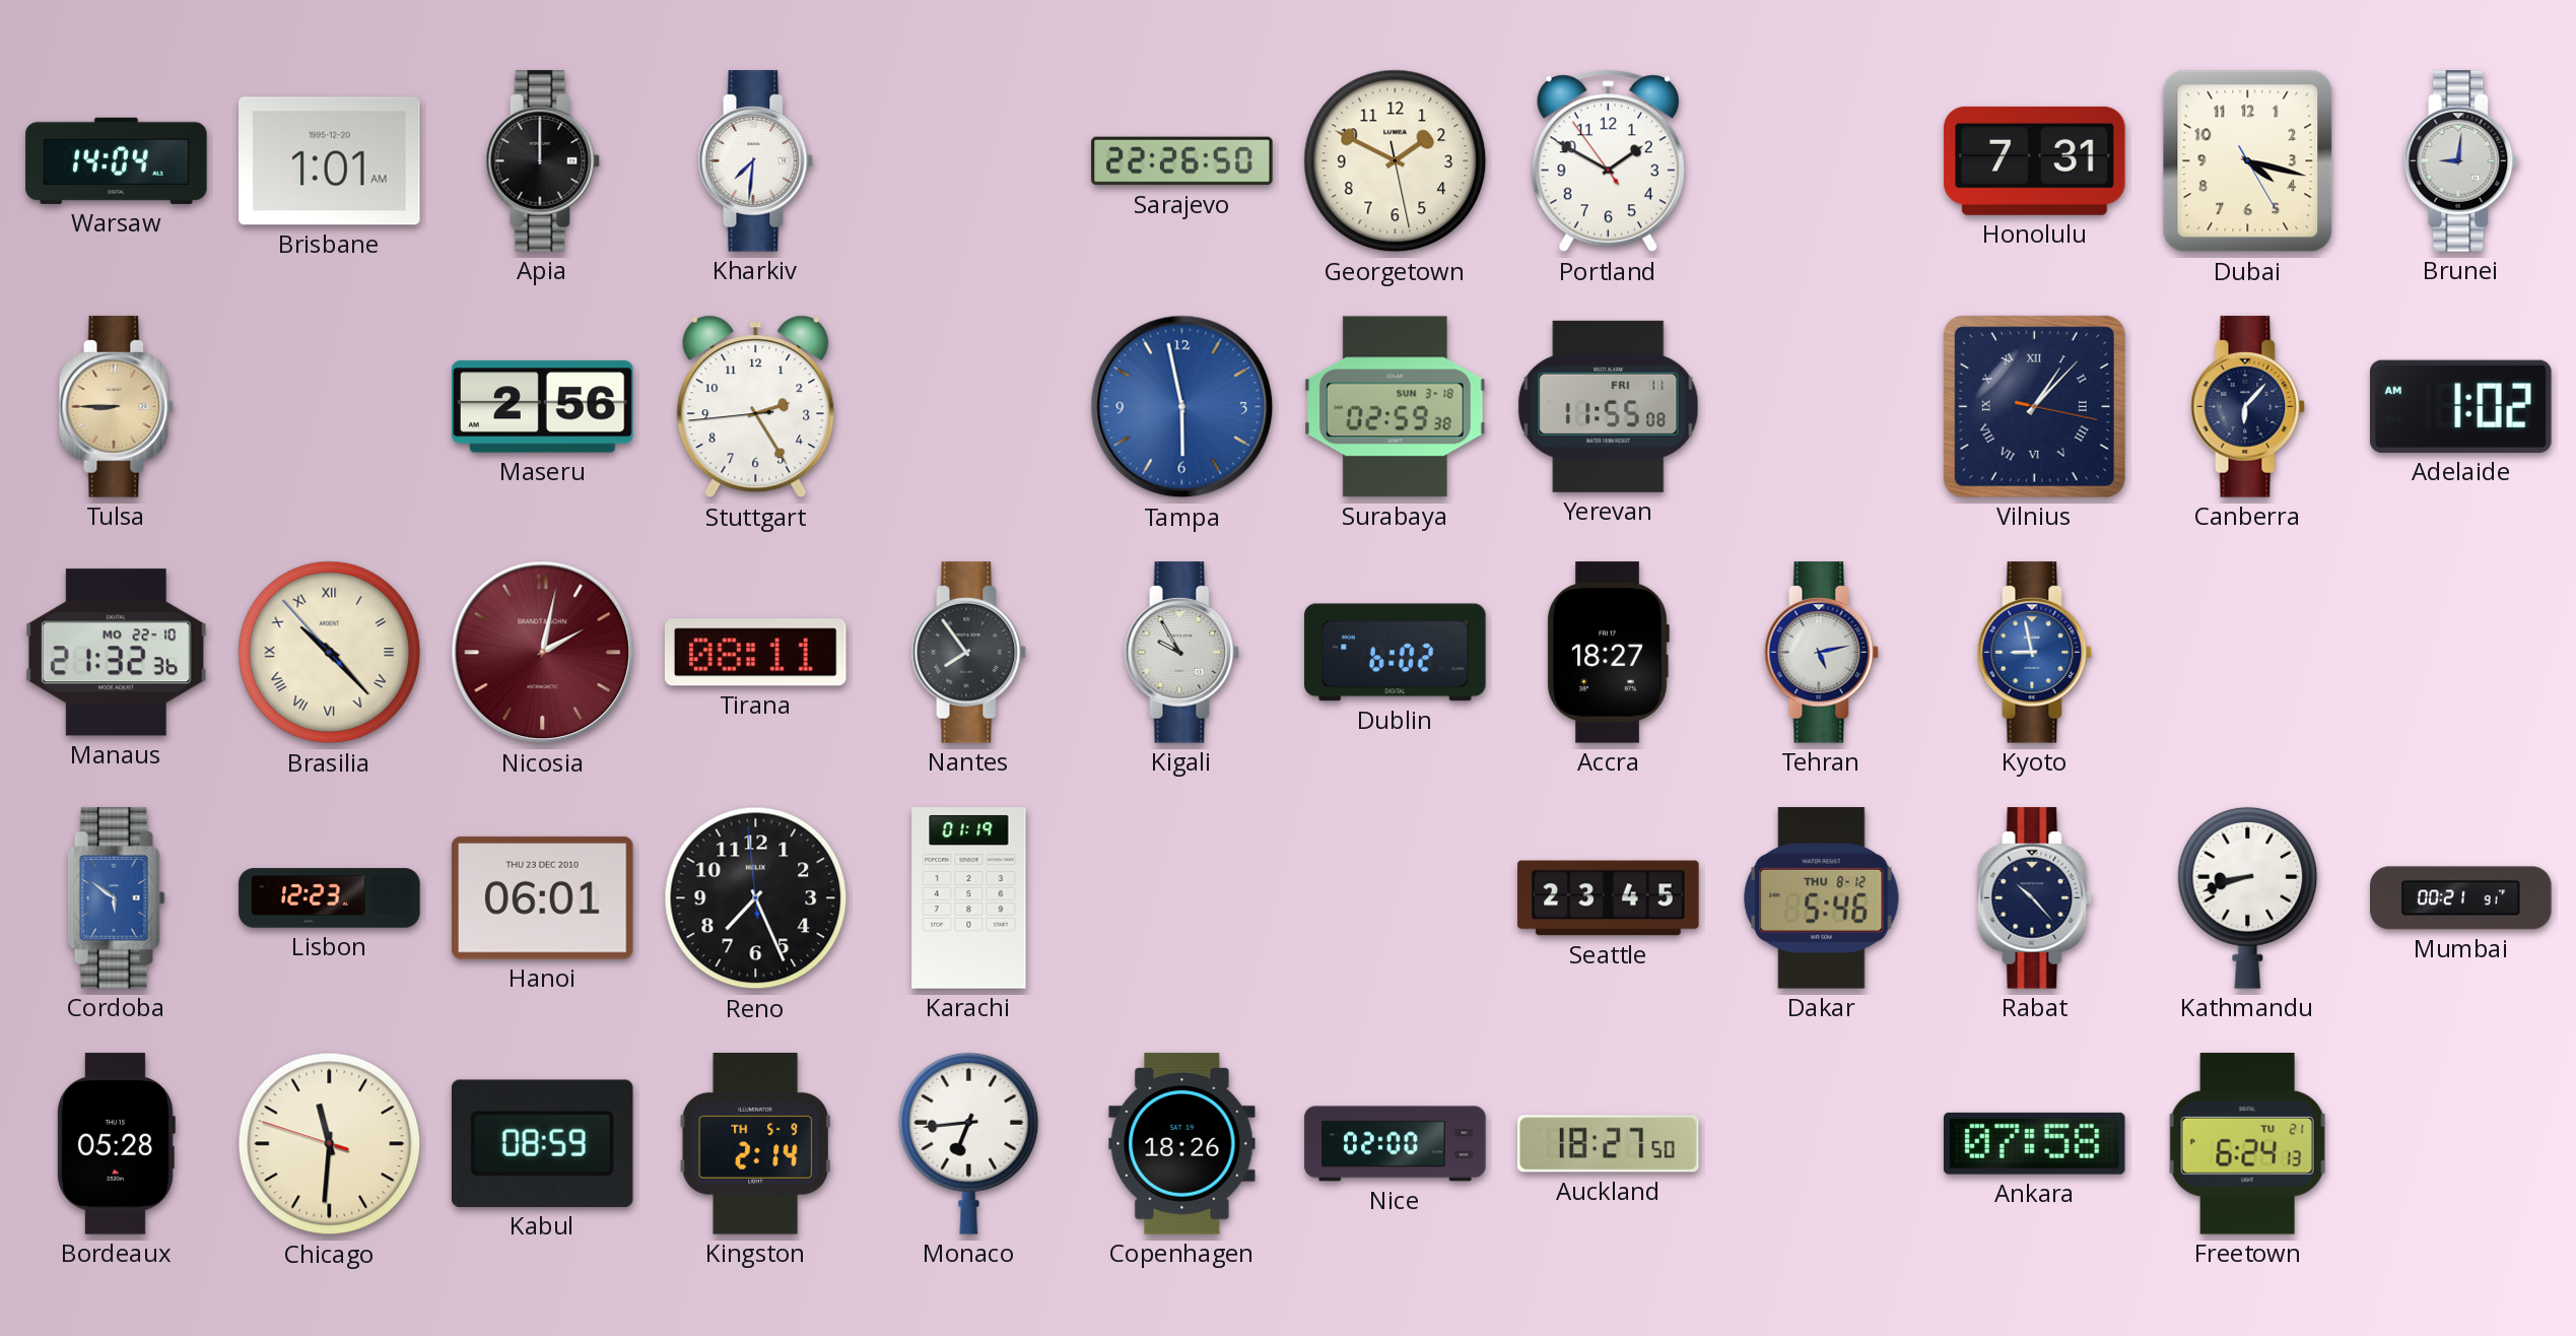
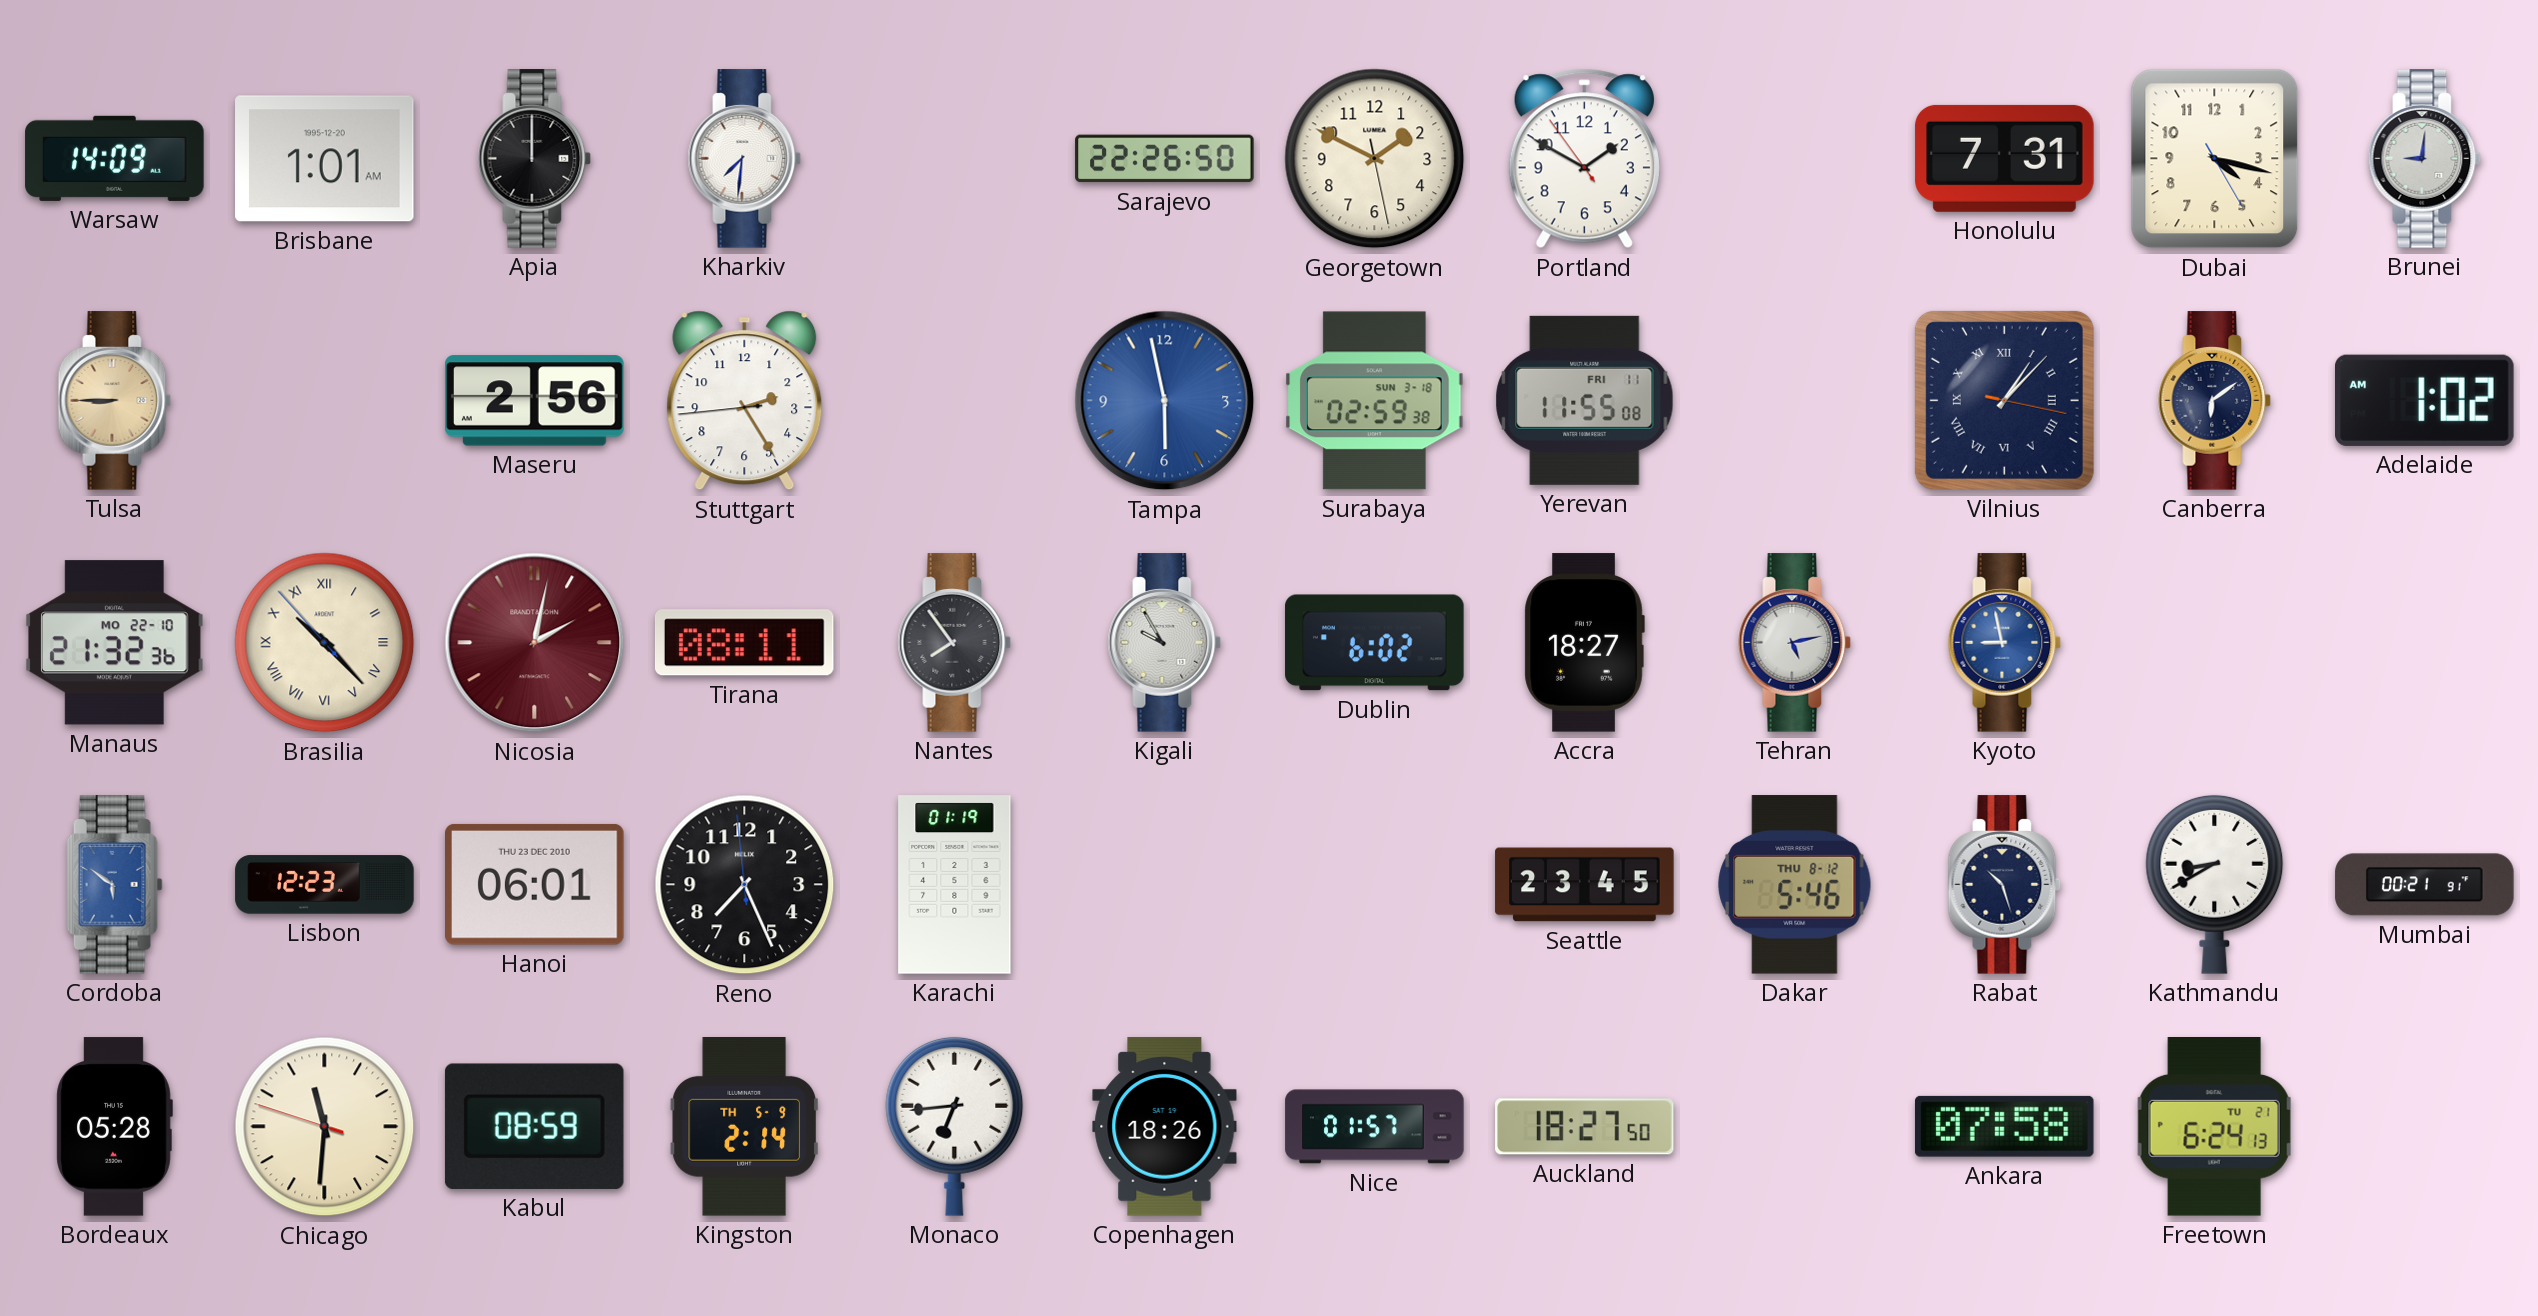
Warsaw: 14:04 -> 14:09 (115, 158)
Canberra: 6:07 -> 6:09 (2215, 401)
Rabat: 10:23 -> 10:27 (2005, 885)
Kathmandu: 8:42 -> 8:40 (2215, 884)
Nice: 02:00 -> 01:57 (1375, 1127)
